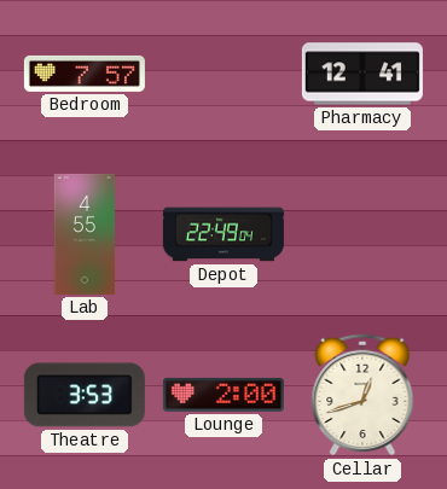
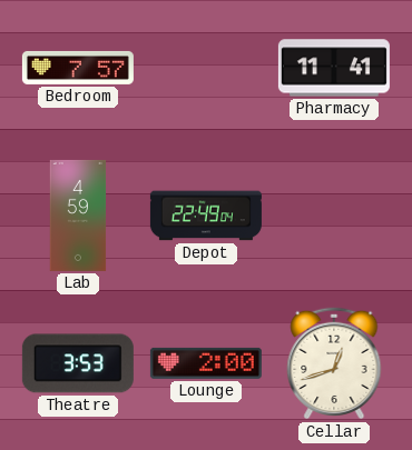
Pharmacy: 12:41 -> 11:41 (334, 68)
Lab: 4:55 -> 4:59 (78, 216)
